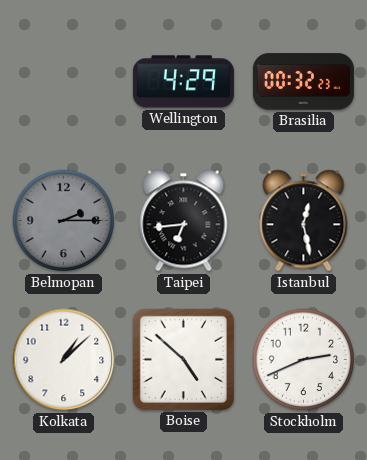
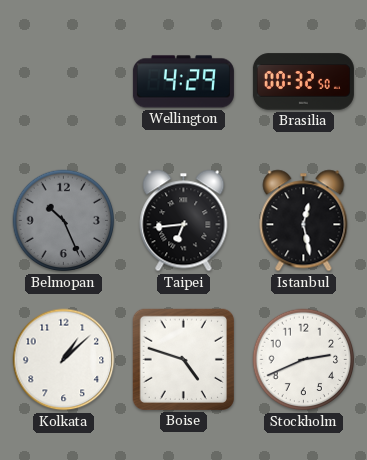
Brasilia: 00:32:23 -> 00:32:50 (303, 82)
Belmopan: 2:15 -> 10:26 (64, 221)
Boise: 4:52 -> 4:48 (183, 359)
